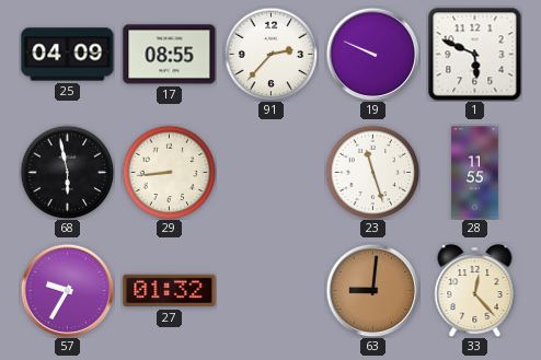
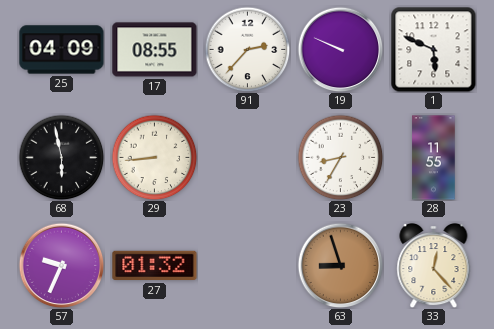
23: 11:27 -> 8:35 (340, 157)
57: 9:35 -> 9:34 (61, 265)
63: 9:01 -> 8:57 (340, 265)
